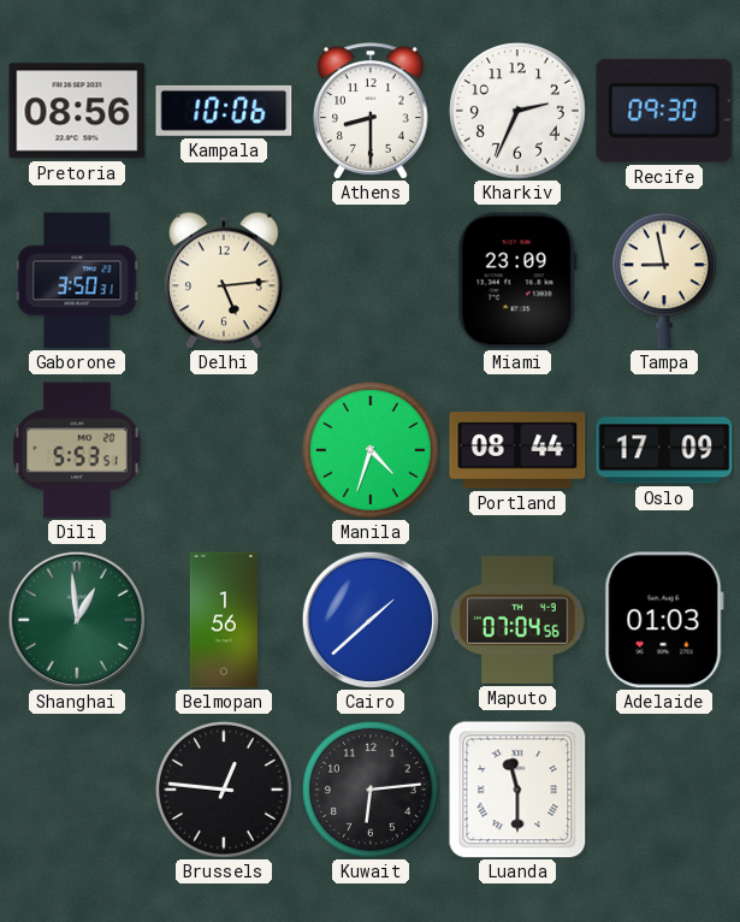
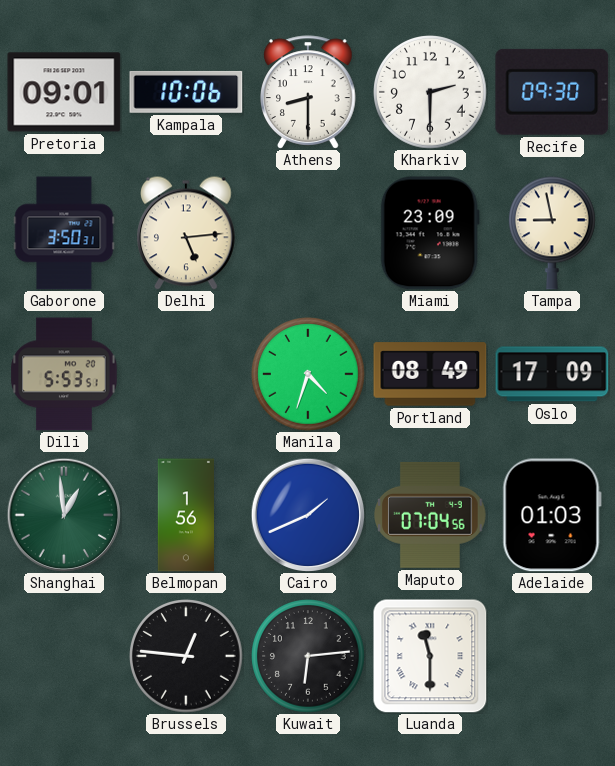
Pretoria: 08:56 -> 09:01 (64, 92)
Kharkiv: 2:34 -> 2:30 (430, 93)
Portland: 08:44 -> 08:49 (430, 374)
Cairo: 1:38 -> 1:41 (307, 514)
